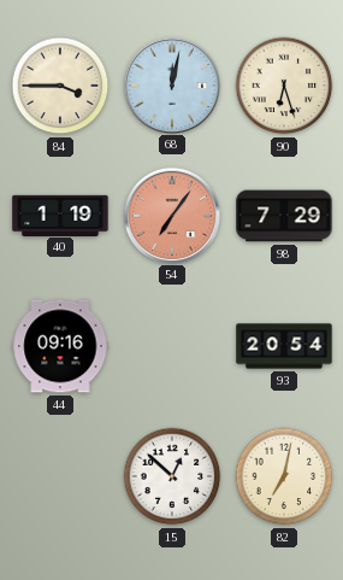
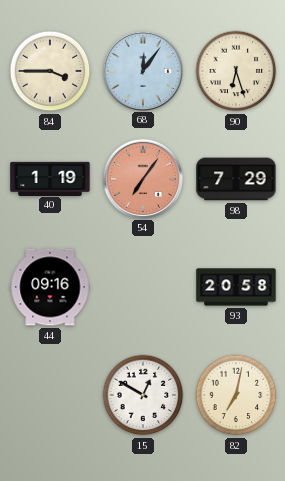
68: 12:02 -> 12:06 (142, 70)
93: 20:54 -> 20:58 (236, 287)
15: 12:52 -> 12:50 (143, 395)
